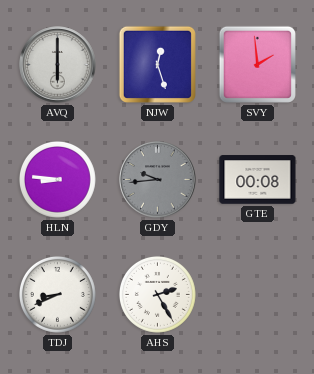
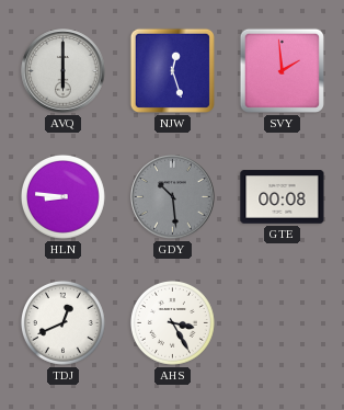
GDY: 9:44 -> 10:29 (173, 197)
TDJ: 8:41 -> 12:41 (62, 322)
AHS: 2:25 -> 3:25 (172, 322)
